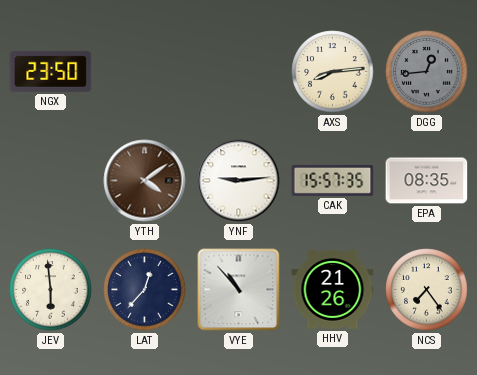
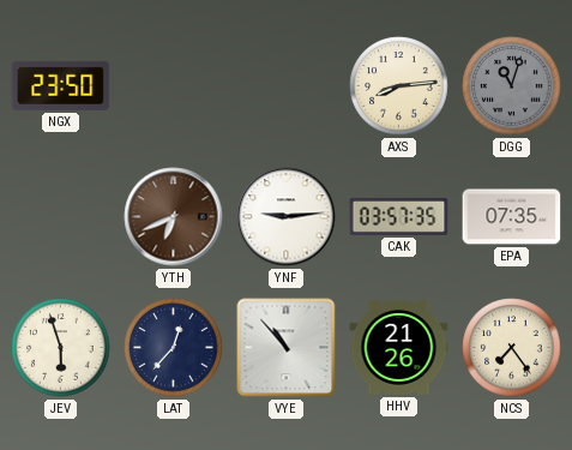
DGG: 12:44 -> 11:03 (512, 86)
YTH: 4:09 -> 6:41 (174, 217)
CAK: 15:57 -> 03:57 (399, 216)
EPA: 08:35 -> 07:35 (512, 217)
JEV: 5:59 -> 5:57 (61, 348)
